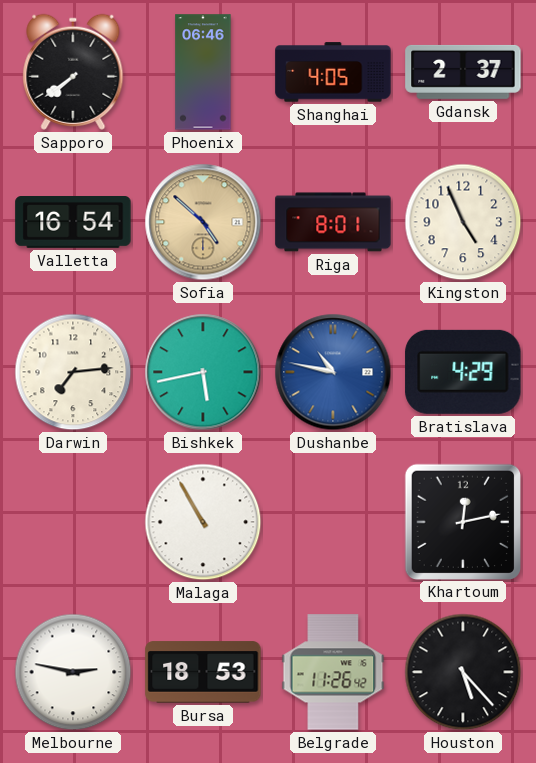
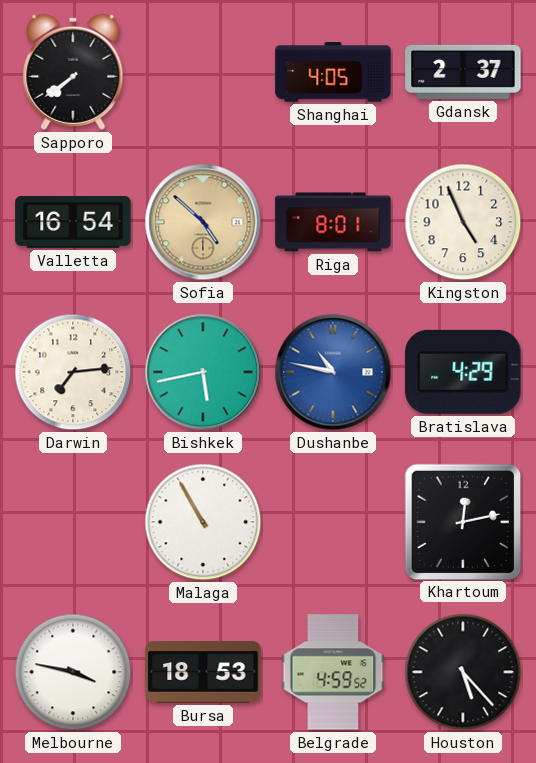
Phoenix: 06:46 -> none (203, 72)
Melbourne: 2:47 -> 3:47 (73, 672)
Belgrade: 11:26 -> 4:59 (333, 672)
